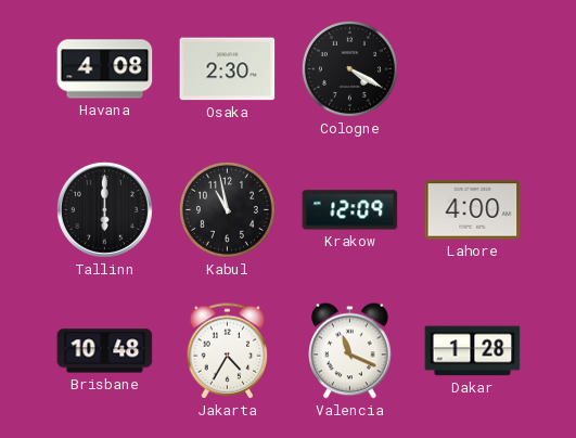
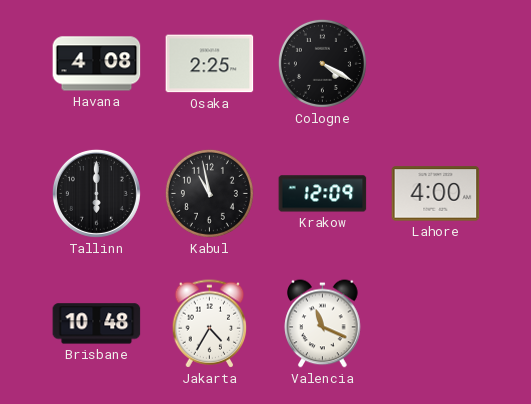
Osaka: 2:30 -> 2:25 (210, 64)
Dakar: 1:28 -> none (473, 351)
